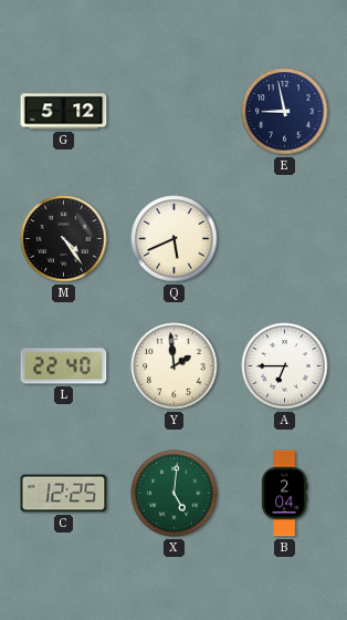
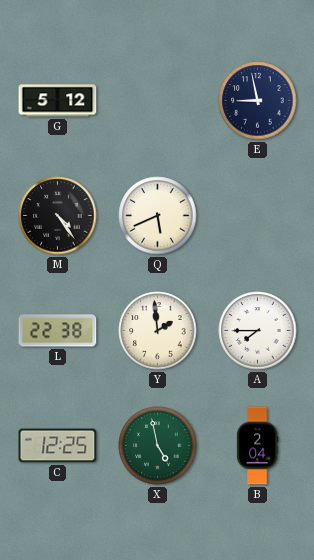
L: 22:40 -> 22:38 (58, 331)
A: 6:45 -> 7:45 (258, 331)
X: 5:01 -> 4:58 (158, 446)
